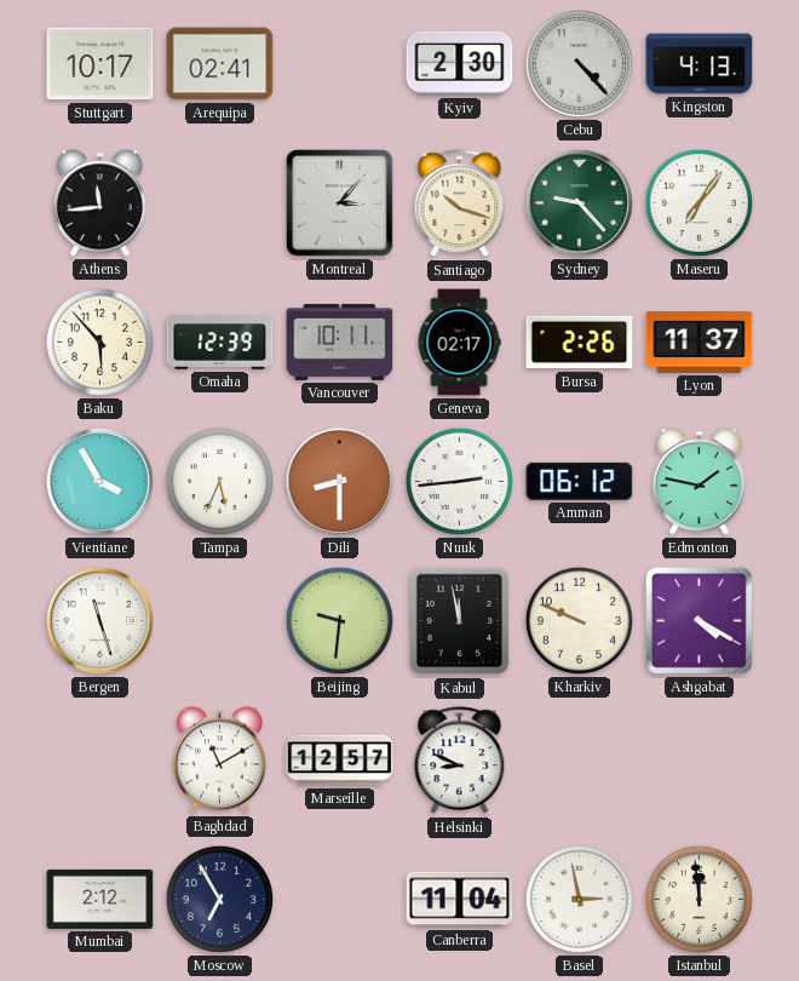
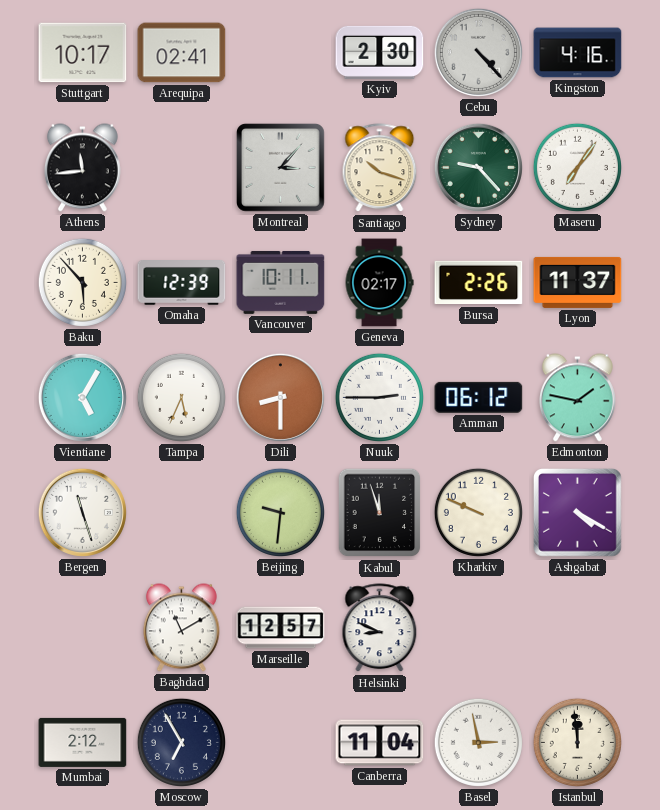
Kingston: 4:13 -> 4:16 (578, 53)
Vientiane: 3:55 -> 5:05 (82, 397)
Nuuk: 2:44 -> 2:45 (379, 397)
Kabul: 11:58 -> 11:57 (380, 513)
